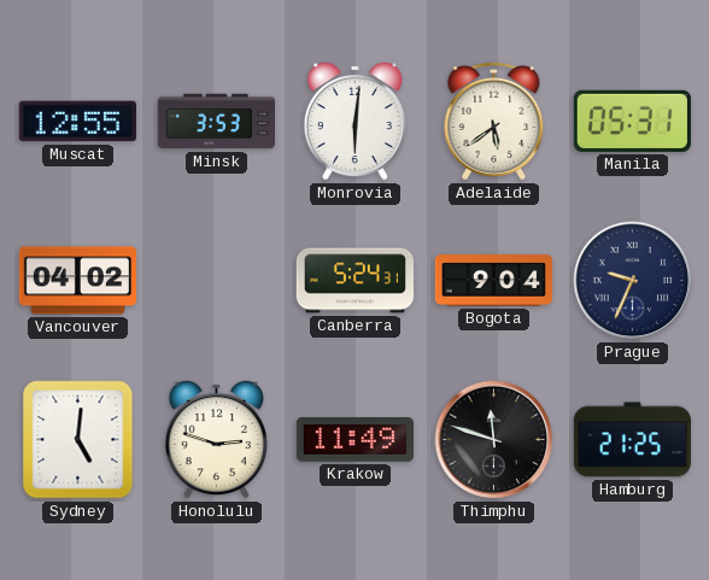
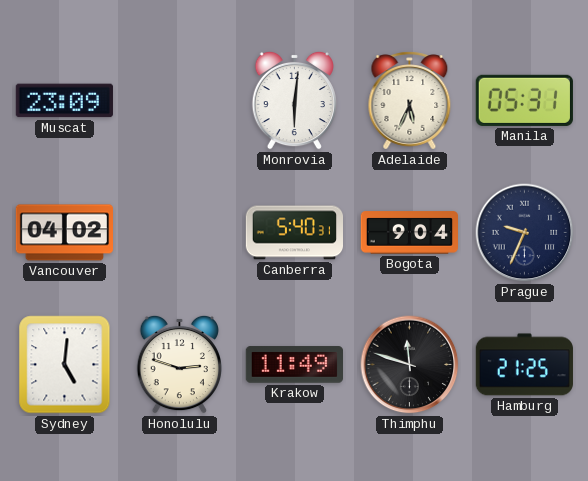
Muscat: 12:55 -> 23:09 (64, 101)
Minsk: 3:53 -> none (216, 122)
Adelaide: 5:39 -> 5:34 (410, 101)
Canberra: 5:24 -> 5:40 (294, 233)
